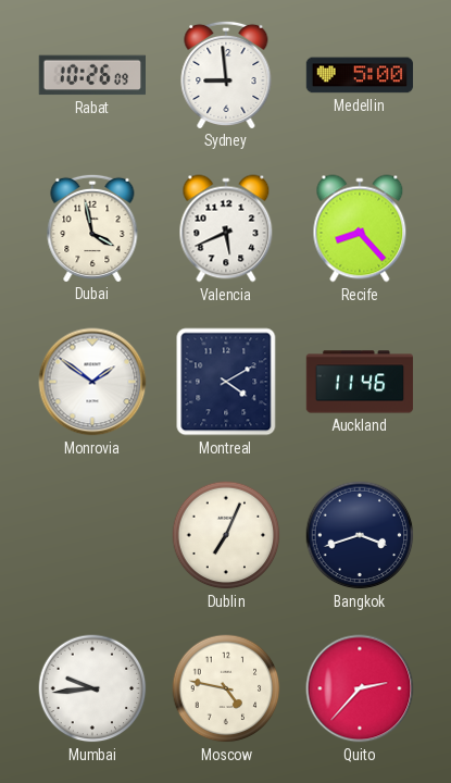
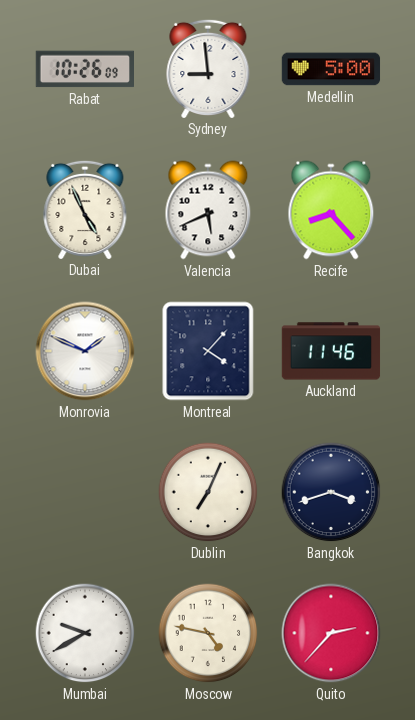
Dubai: 3:58 -> 4:56 (85, 209)
Monrovia: 1:51 -> 1:49 (85, 351)
Montreal: 4:10 -> 4:07 (208, 351)
Mumbai: 9:44 -> 9:40 (85, 633)
